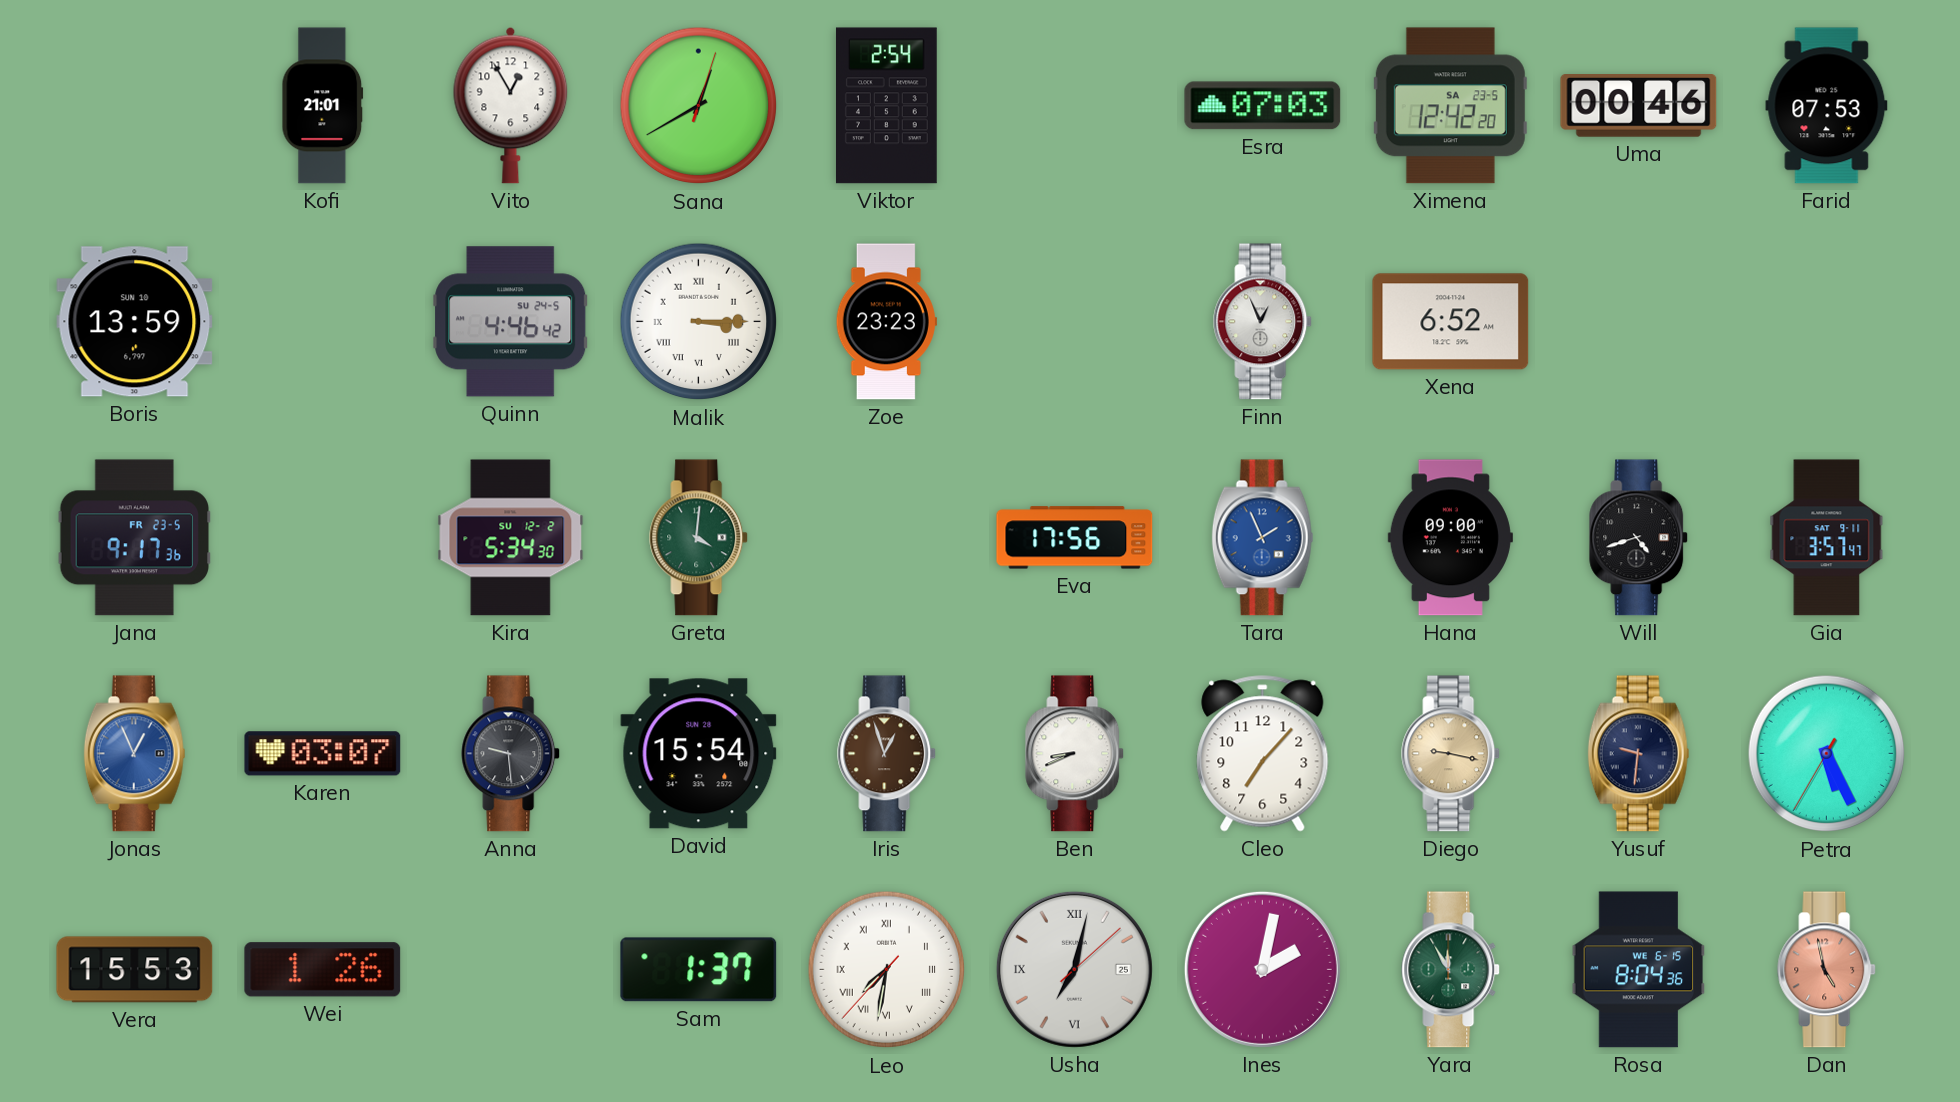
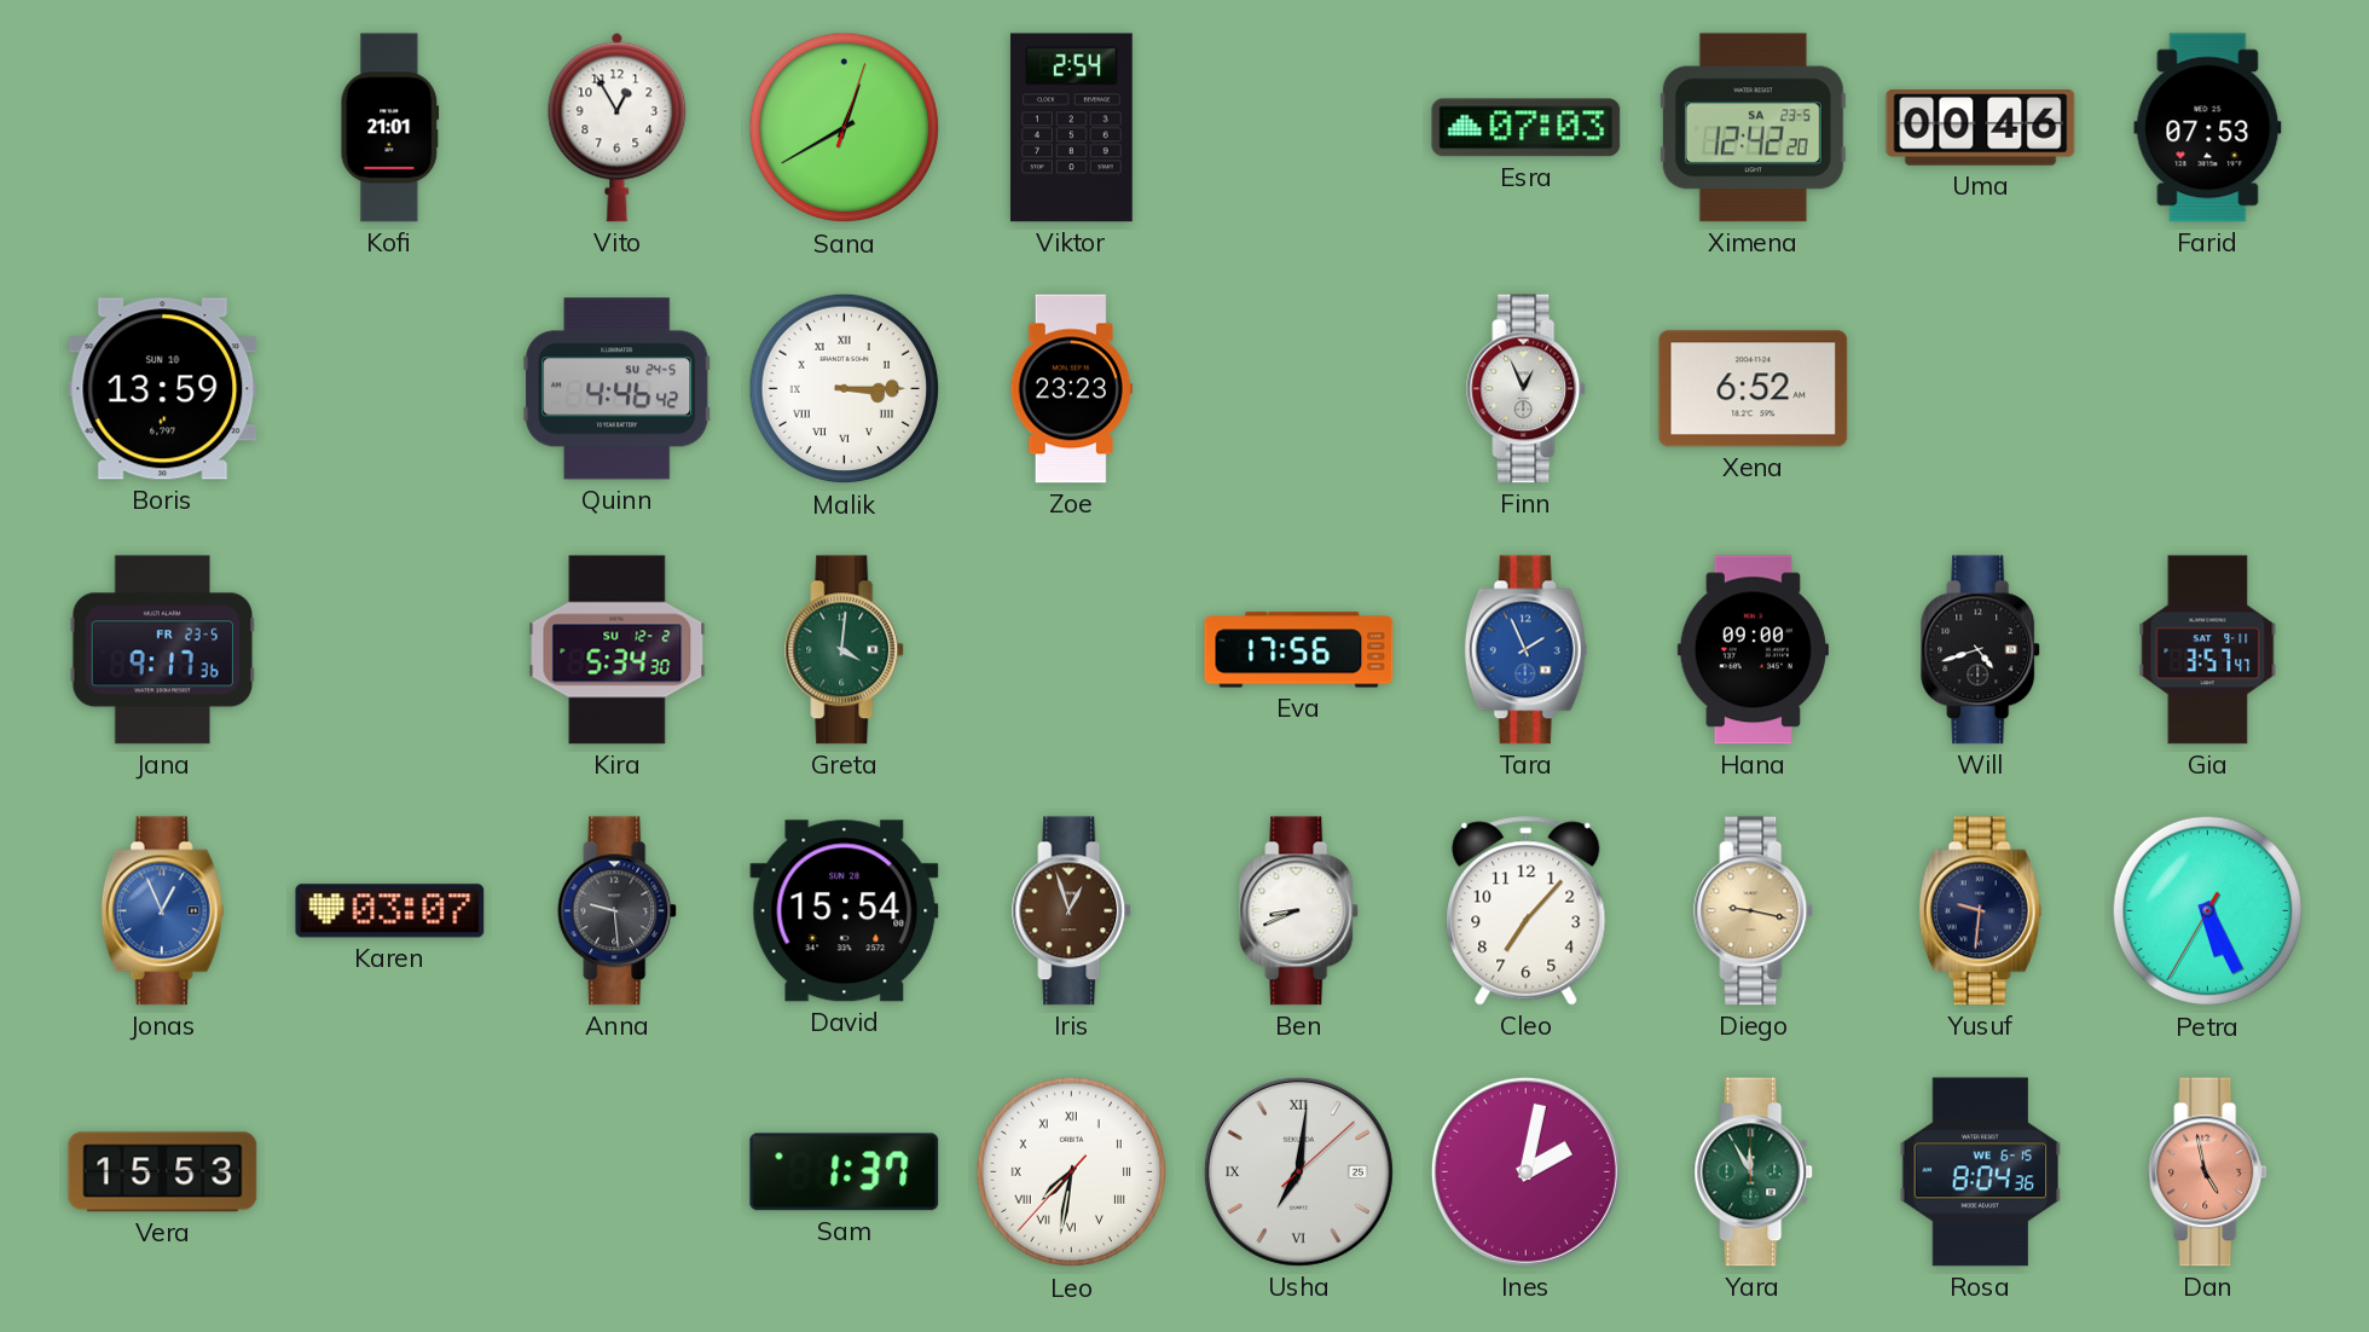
Wei: 1:26 -> none (323, 970)
Usha: 7:02 -> 7:01 (1298, 1171)
